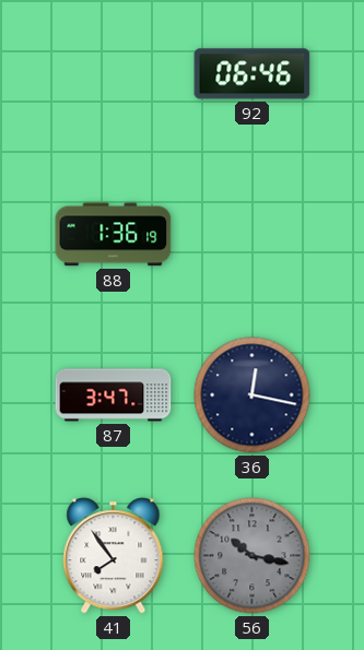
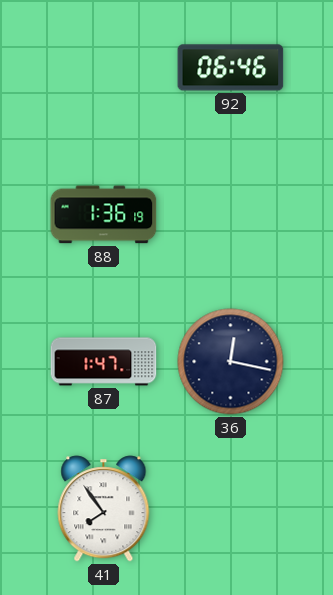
87: 3:47 -> 1:47 (104, 362)
56: 10:17 -> none (253, 556)
